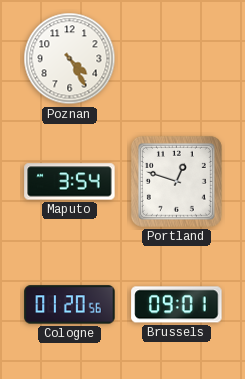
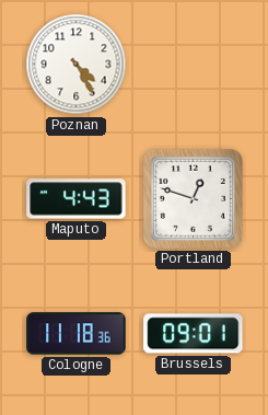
Maputo: 3:54 -> 4:43 (77, 199)
Cologne: 01:20 -> 11:18 (77, 334)
